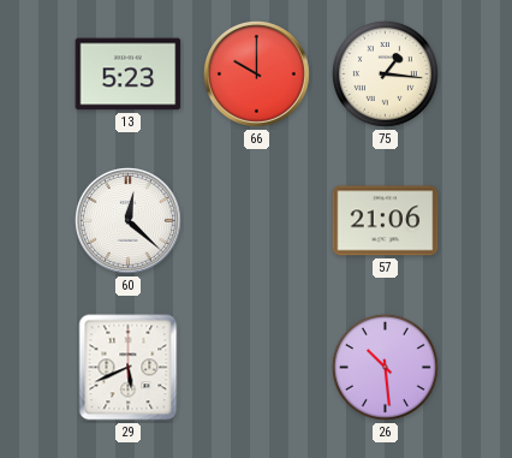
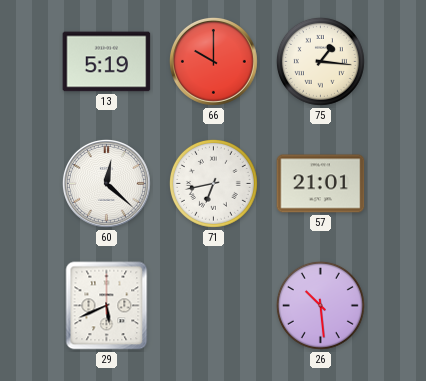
13: 5:23 -> 5:19 (107, 62)
71: none -> 6:43 (213, 183)
57: 21:06 -> 21:01 (321, 184)
